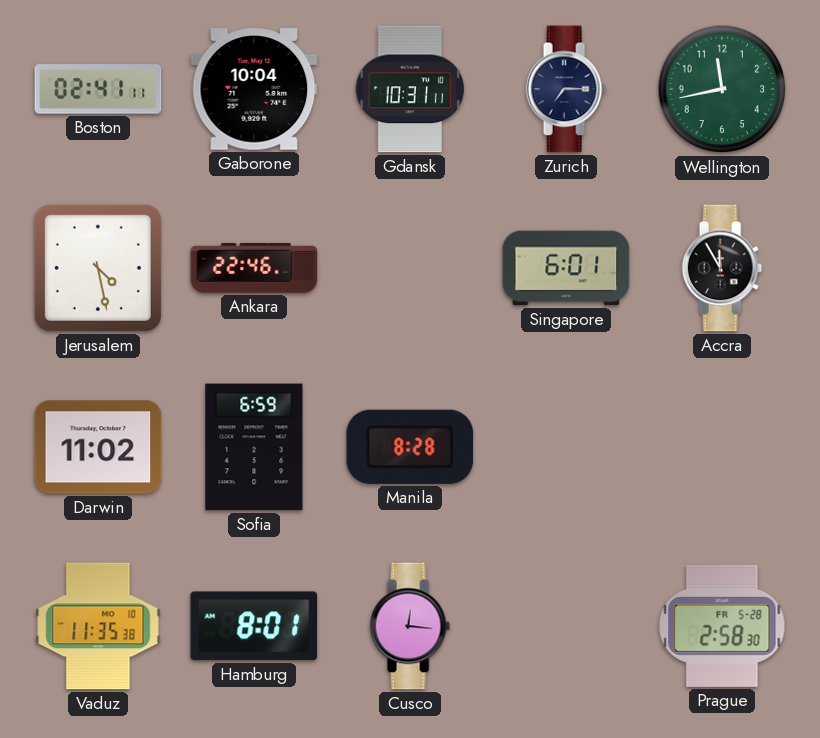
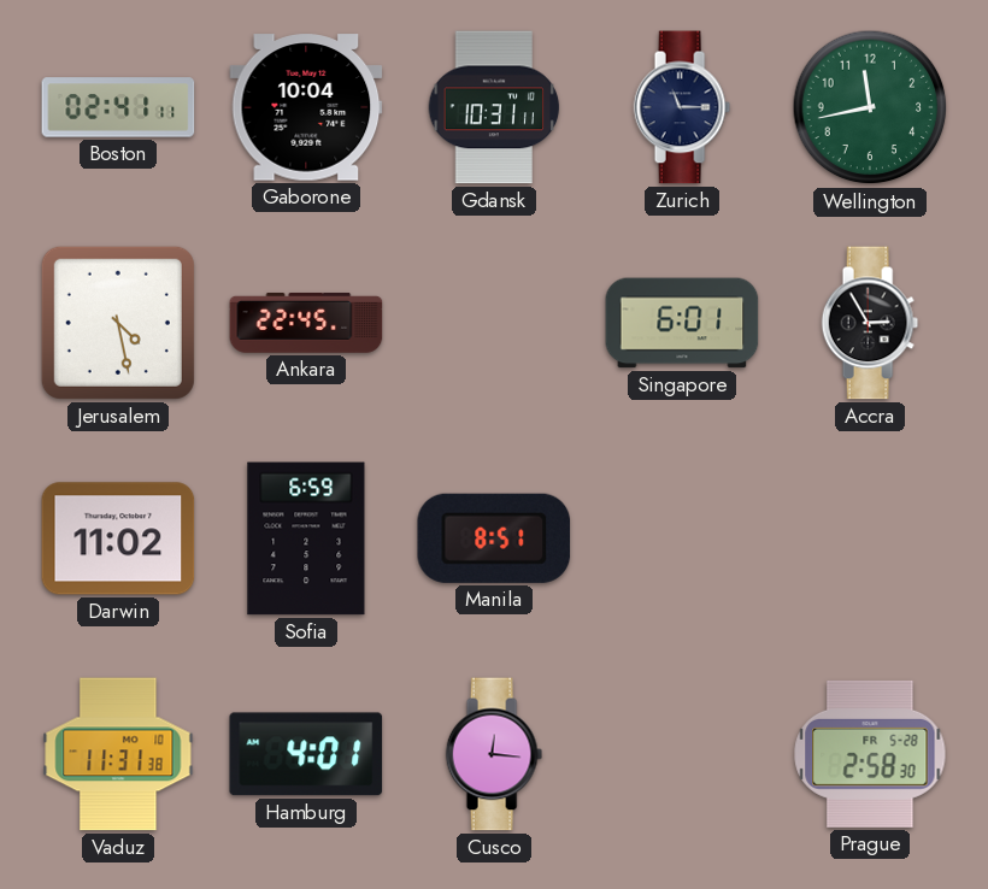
Zurich: 7:15 -> 11:15 (682, 107)
Ankara: 22:46 -> 22:45 (306, 323)
Accra: 11:55 -> 2:55 (870, 323)
Manila: 8:28 -> 8:51 (494, 538)
Vaduz: 11:35 -> 11:31 (118, 754)
Hamburg: 8:01 -> 4:01 (306, 754)
